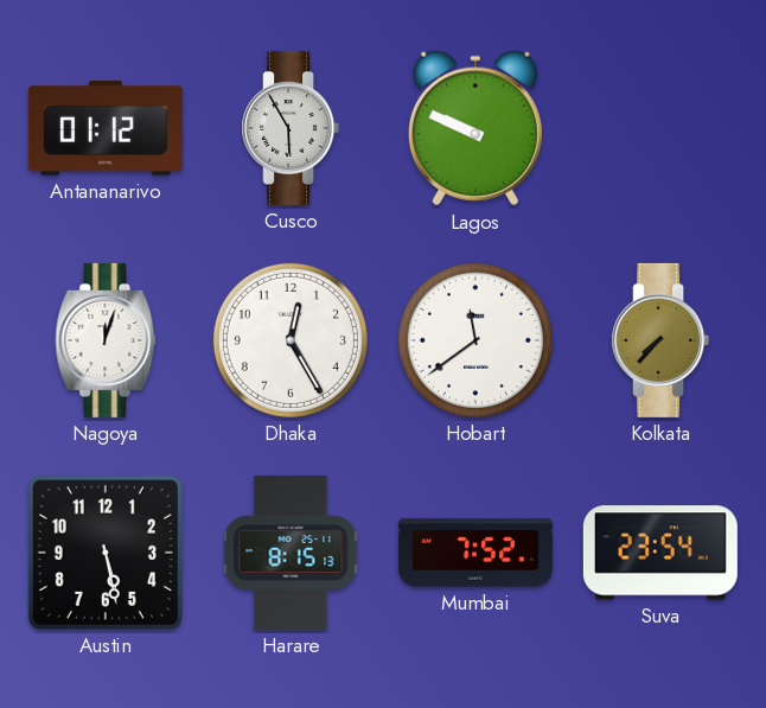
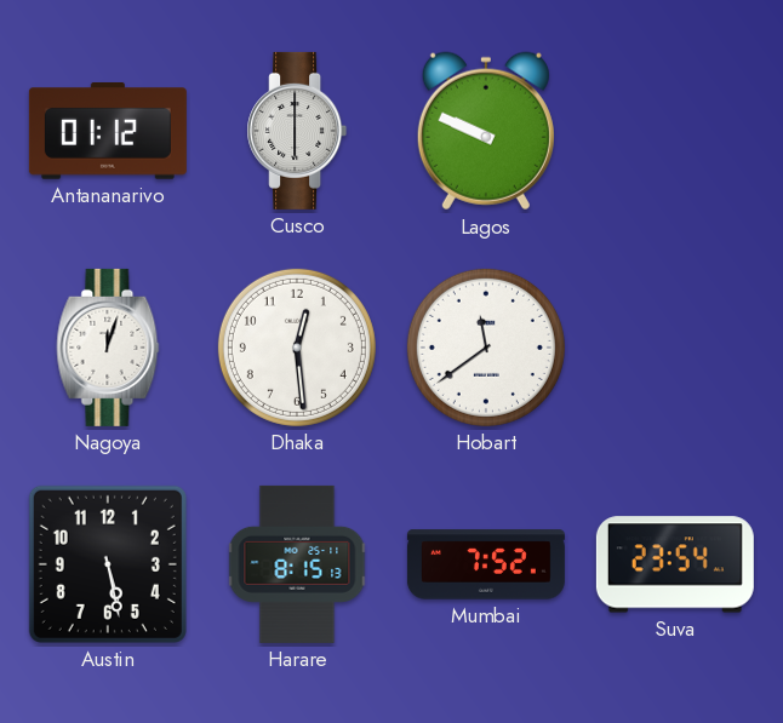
Cusco: 5:55 -> 6:00 (297, 131)
Dhaka: 12:25 -> 12:29 (297, 348)
Kolkata: 7:37 -> none (660, 340)
